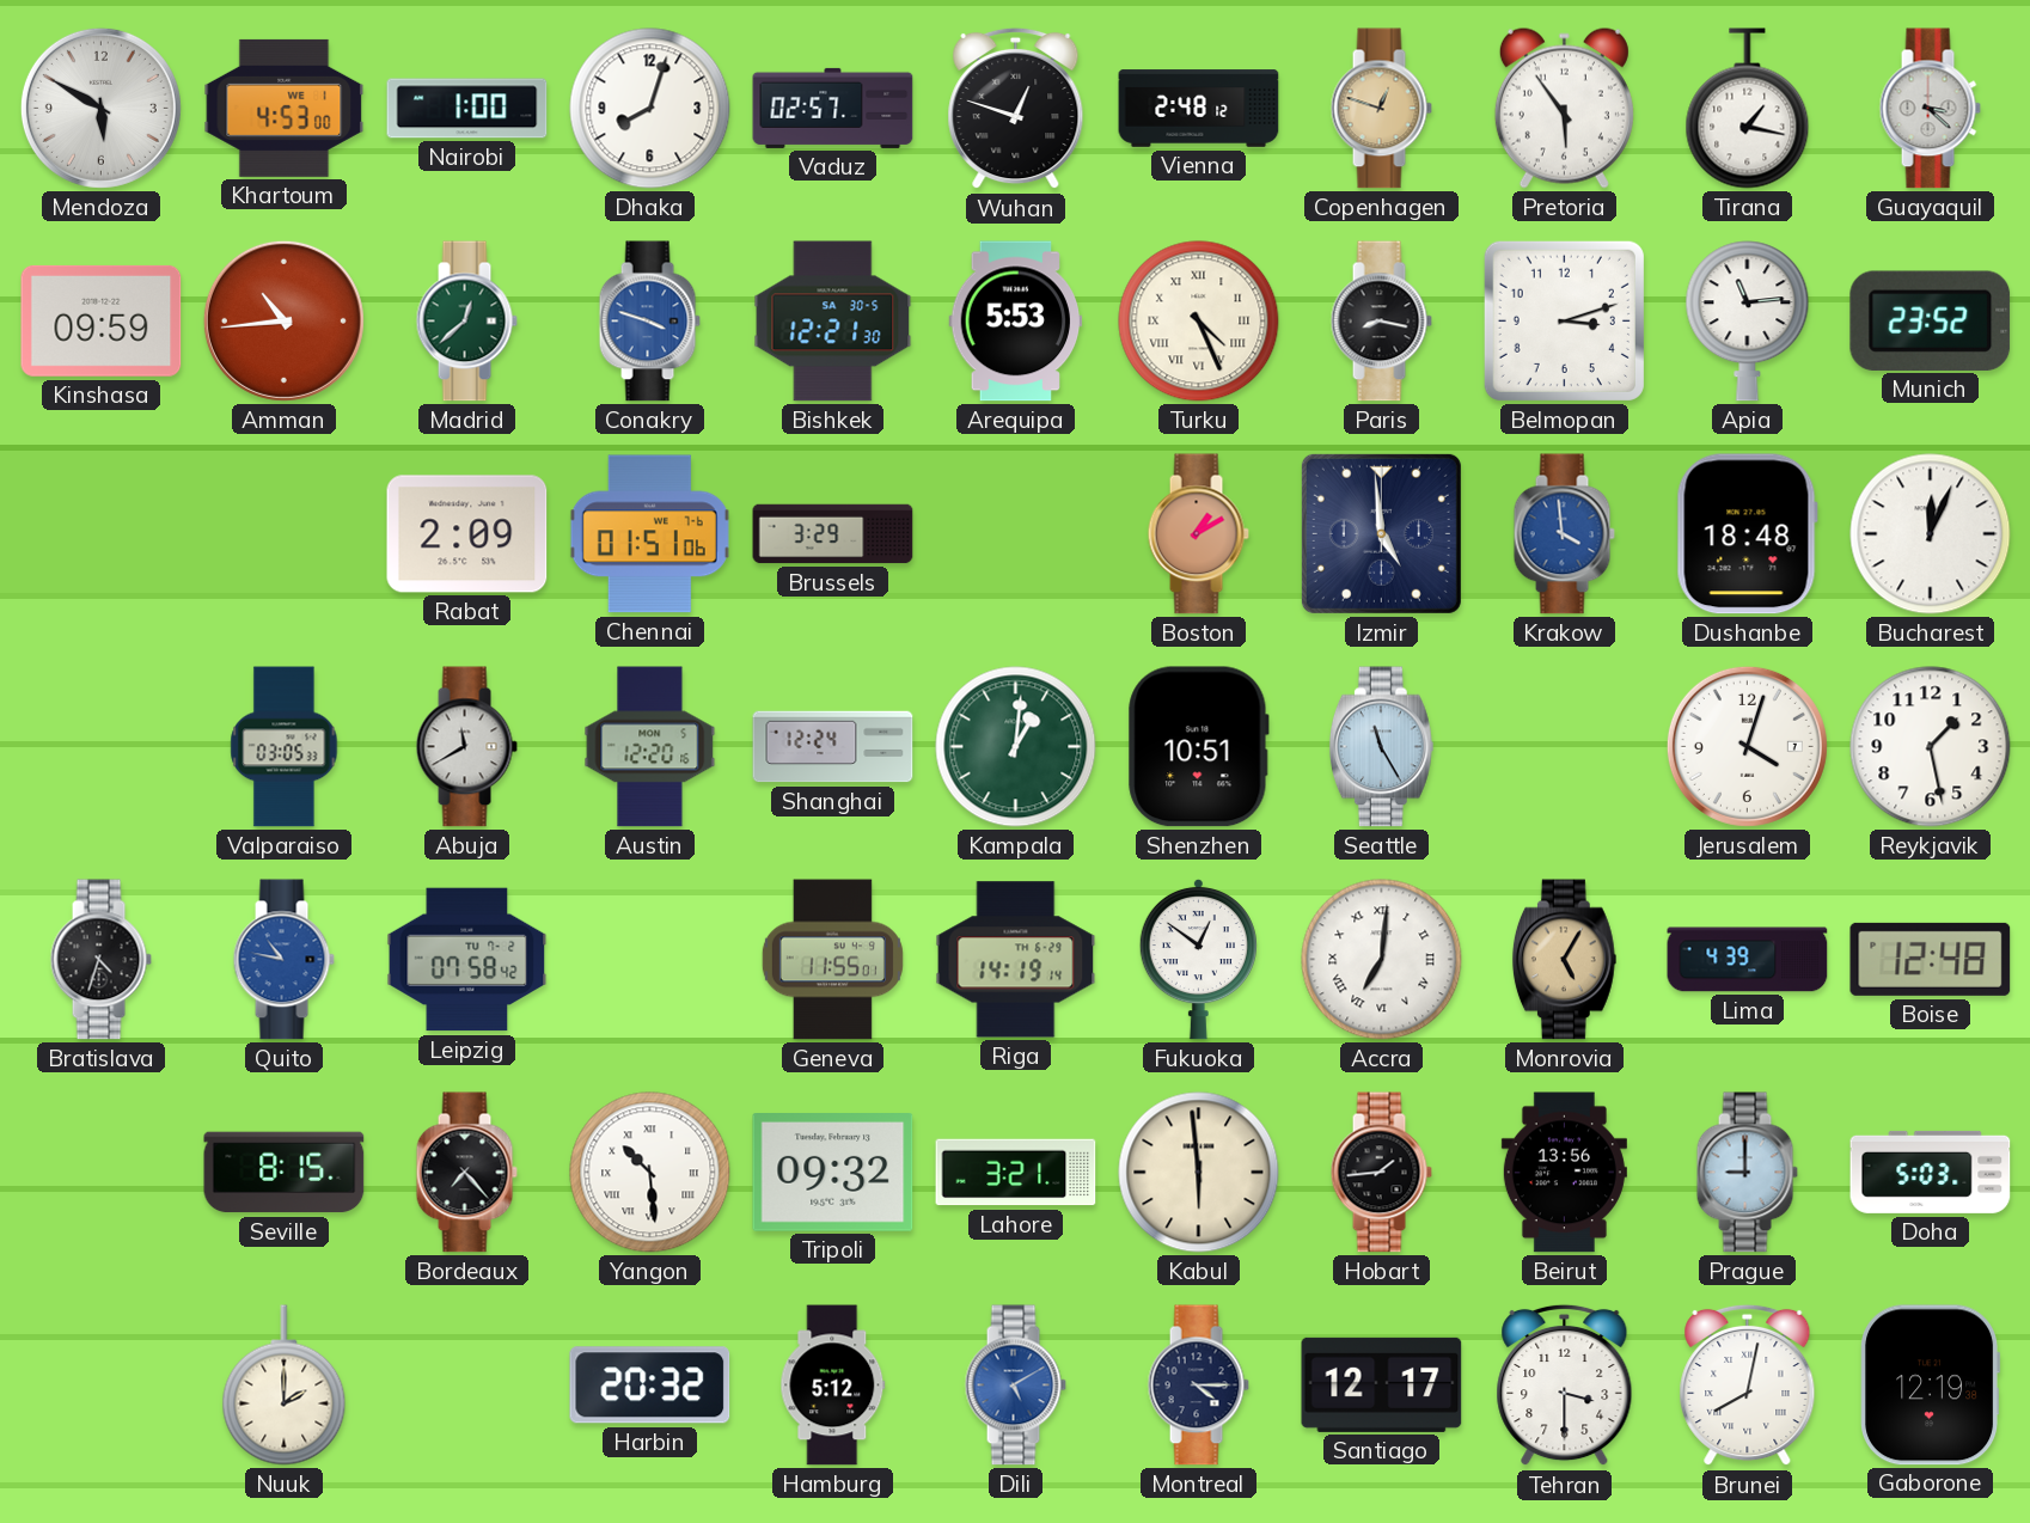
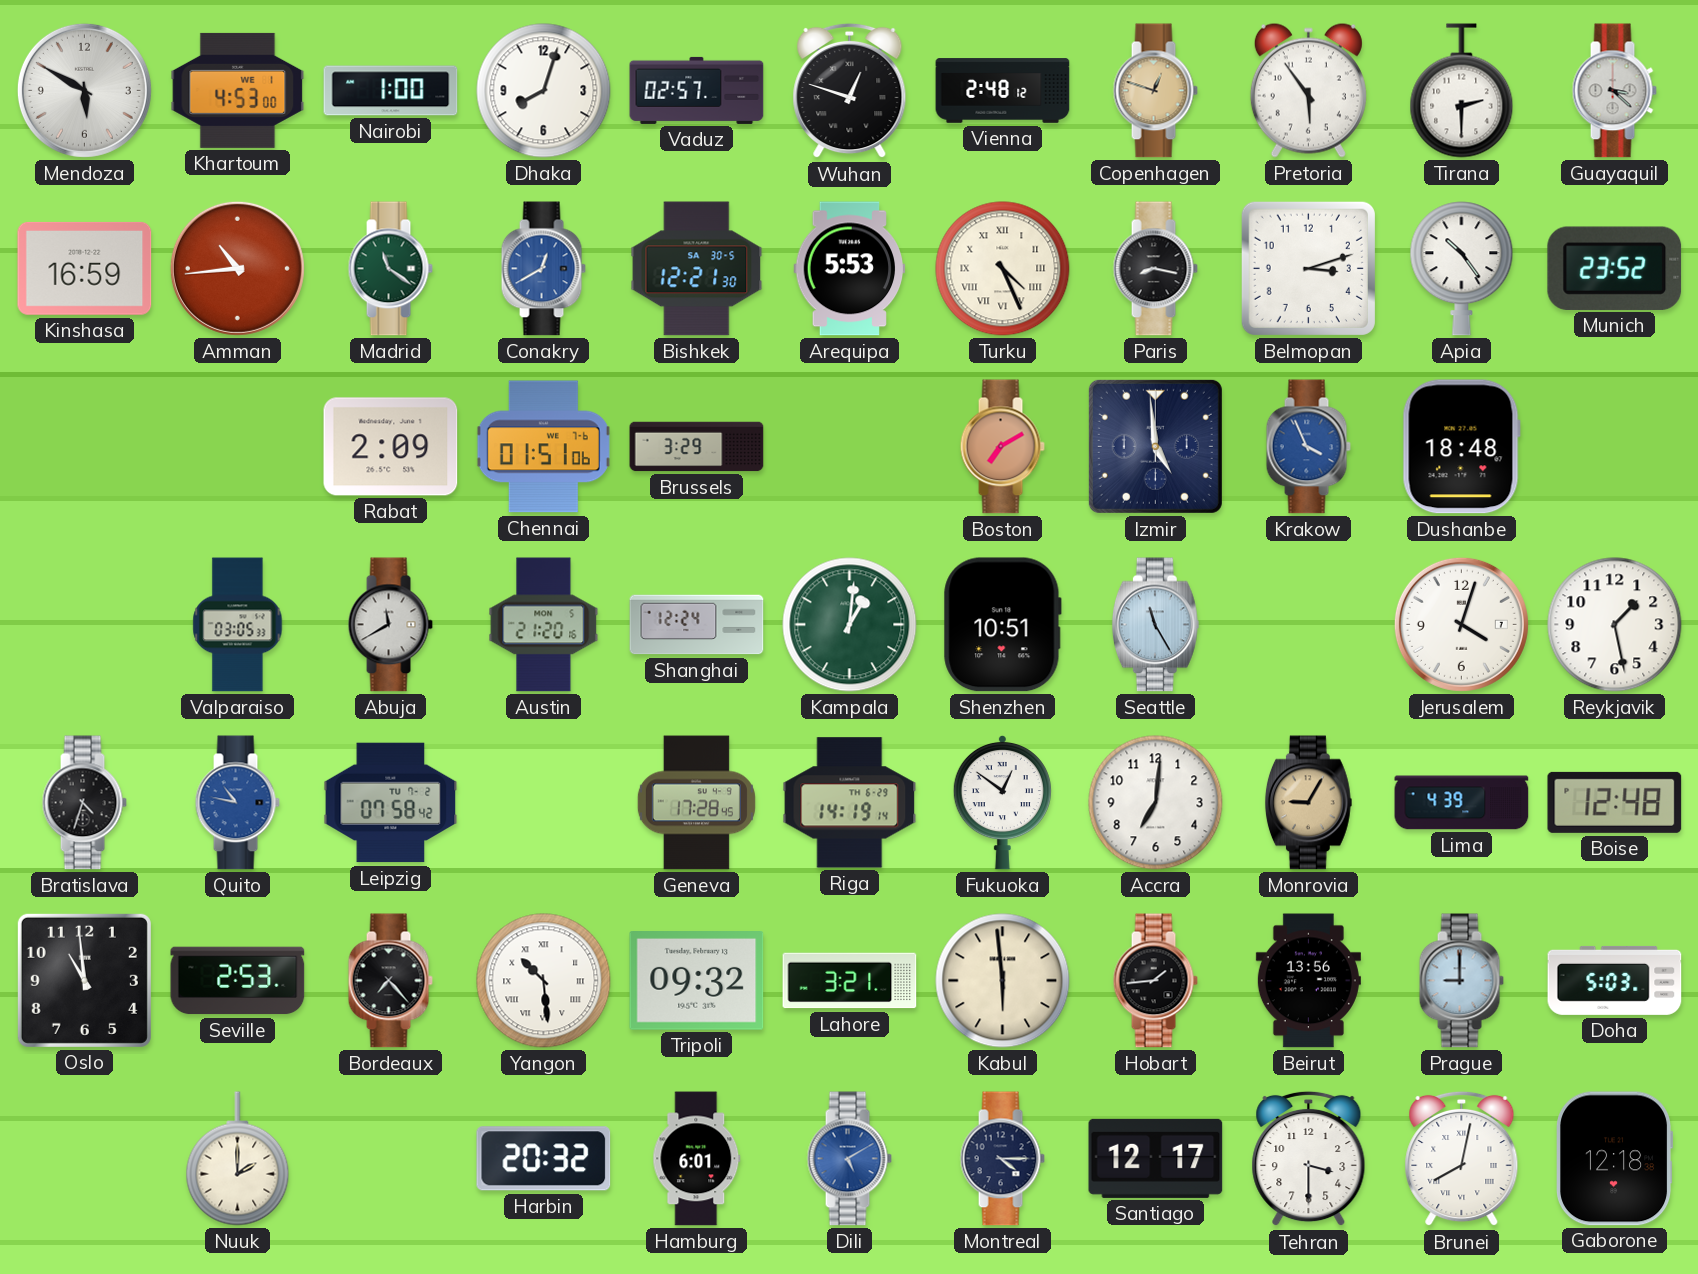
Tirana: 1:17 -> 2:30 (1462, 91)
Kinshasa: 09:59 -> 16:59 (85, 268)
Madrid: 12:38 -> 11:21 (390, 269)
Conakry: 3:48 -> 12:40 (543, 269)
Apia: 11:14 -> 10:24 (1462, 269)
Boston: 1:10 -> 7:10 (1002, 447)
Krakow: 3:59 -> 3:56 (1308, 447)
Bucharest: 12:04 -> none (1931, 534)
Austin: 12:20 -> 21:20 (544, 625)
Geneva: 11:55 -> 17:28 (696, 803)
Accra numerals: Roman -> Arabic (1156, 803)
Monrovia: 5:05 -> 9:05 (1308, 803)
Oslo: none -> 10:59 (84, 980)
Seville: 8:15 -> 2:53 (238, 981)
Hamburg: 5:12 -> 6:01 (697, 1159)
Gaborone: 12:19 -> 12:18 (1615, 1159)
